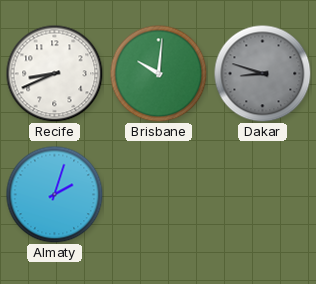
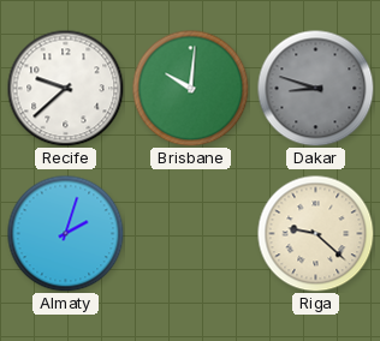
Recife: 8:41 -> 9:38 (65, 88)
Riga: none -> 9:22 (315, 233)
